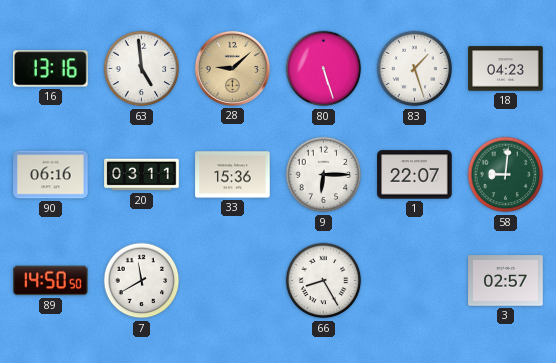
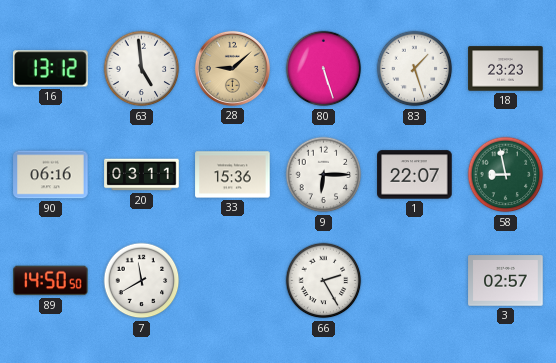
16: 13:16 -> 13:12 (51, 69)
18: 04:23 -> 23:23 (506, 69)
58: 9:01 -> 8:58 (506, 175)
66: 8:25 -> 2:25 (324, 281)
